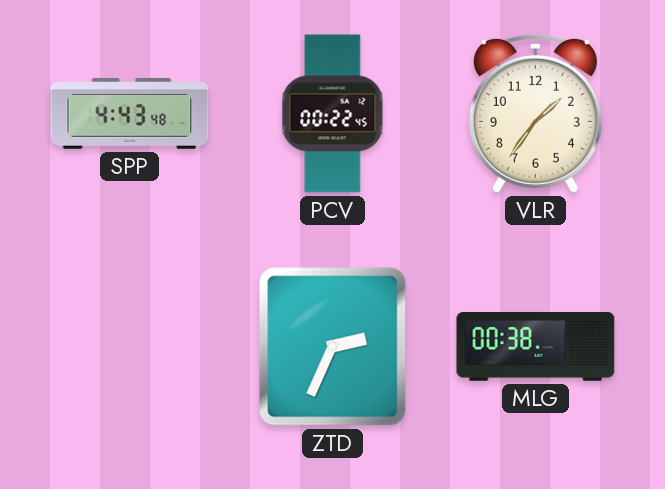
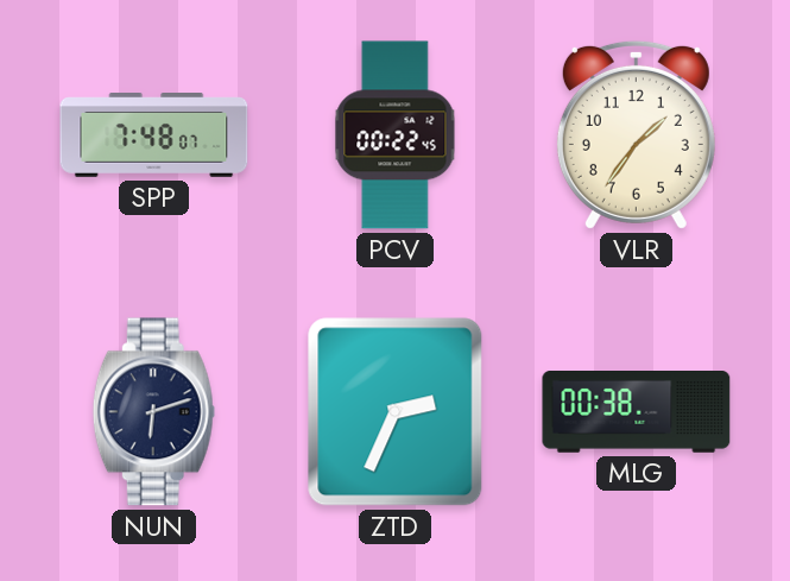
SPP: 4:43 -> 7:48 (154, 135)
NUN: none -> 6:12 (153, 412)
